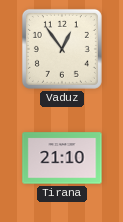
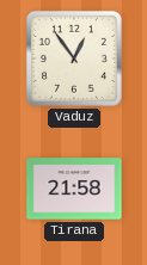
Tirana: 21:10 -> 21:58 (74, 189)
